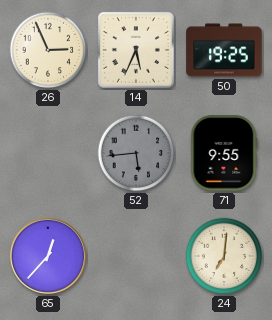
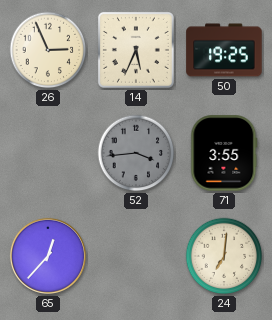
52: 5:44 -> 3:44 (136, 153)
71: 9:55 -> 3:55 (224, 153)
